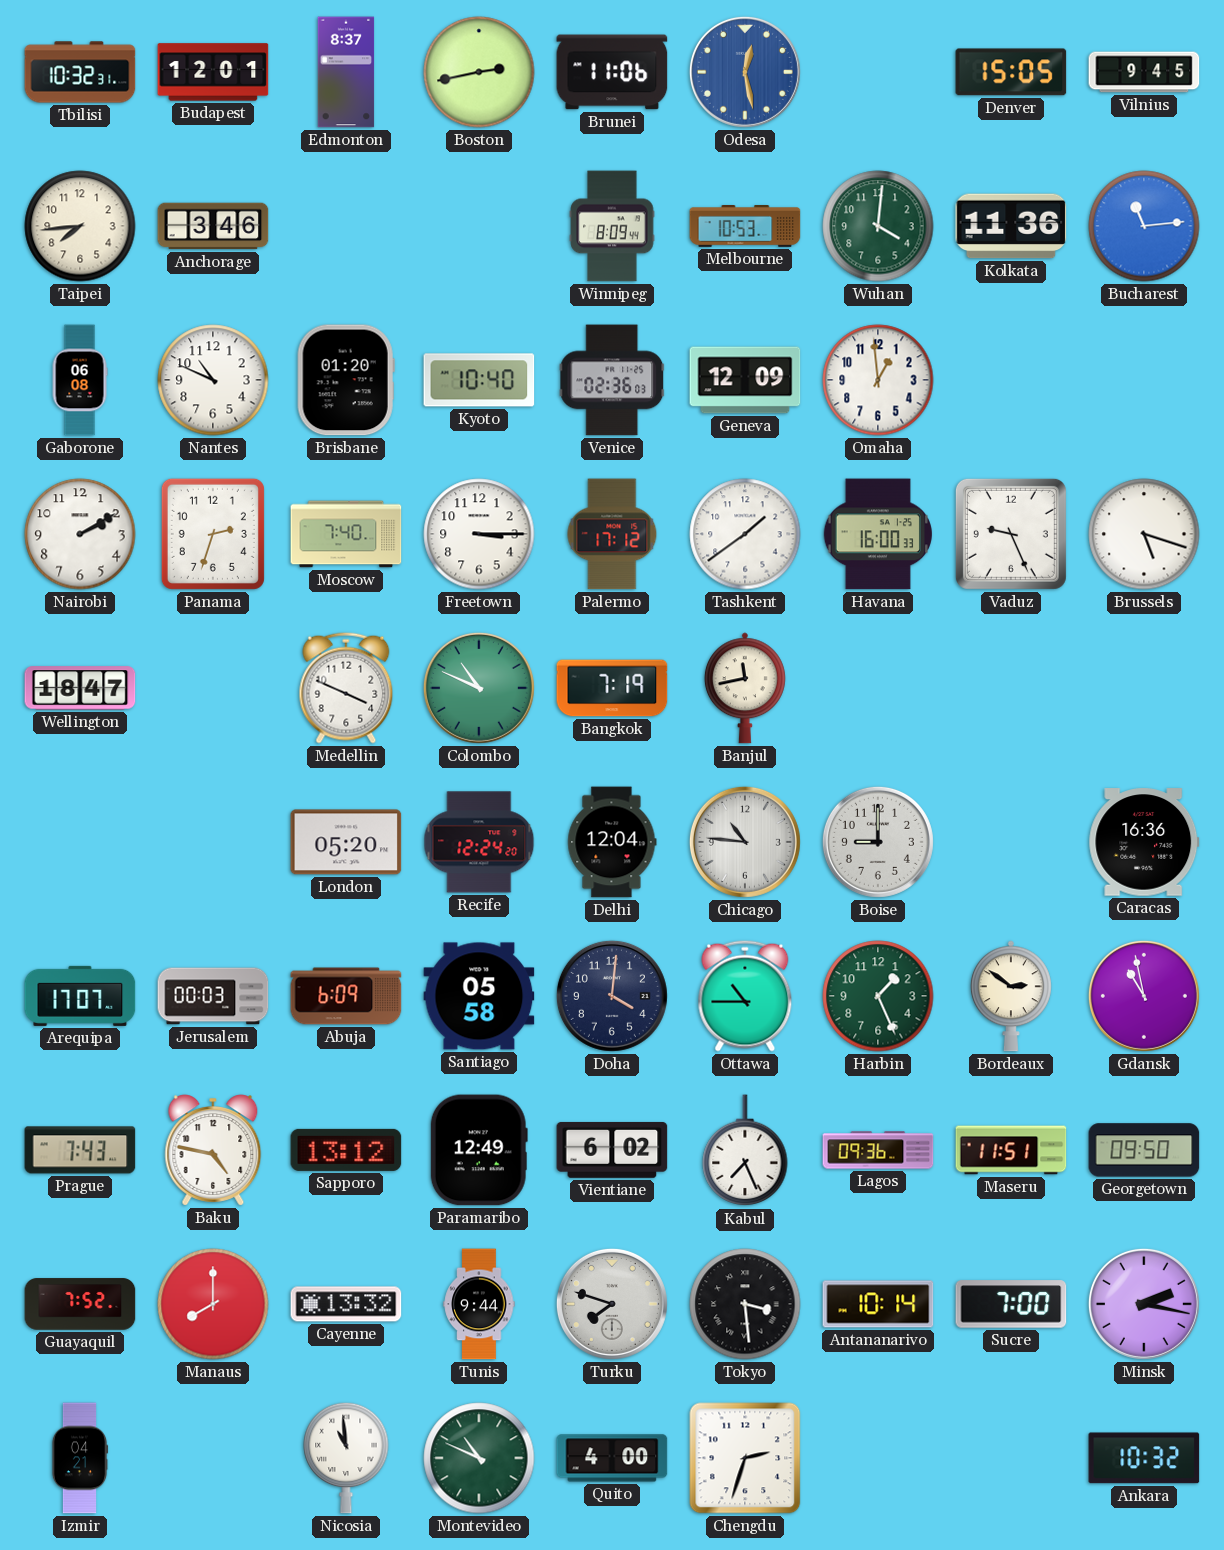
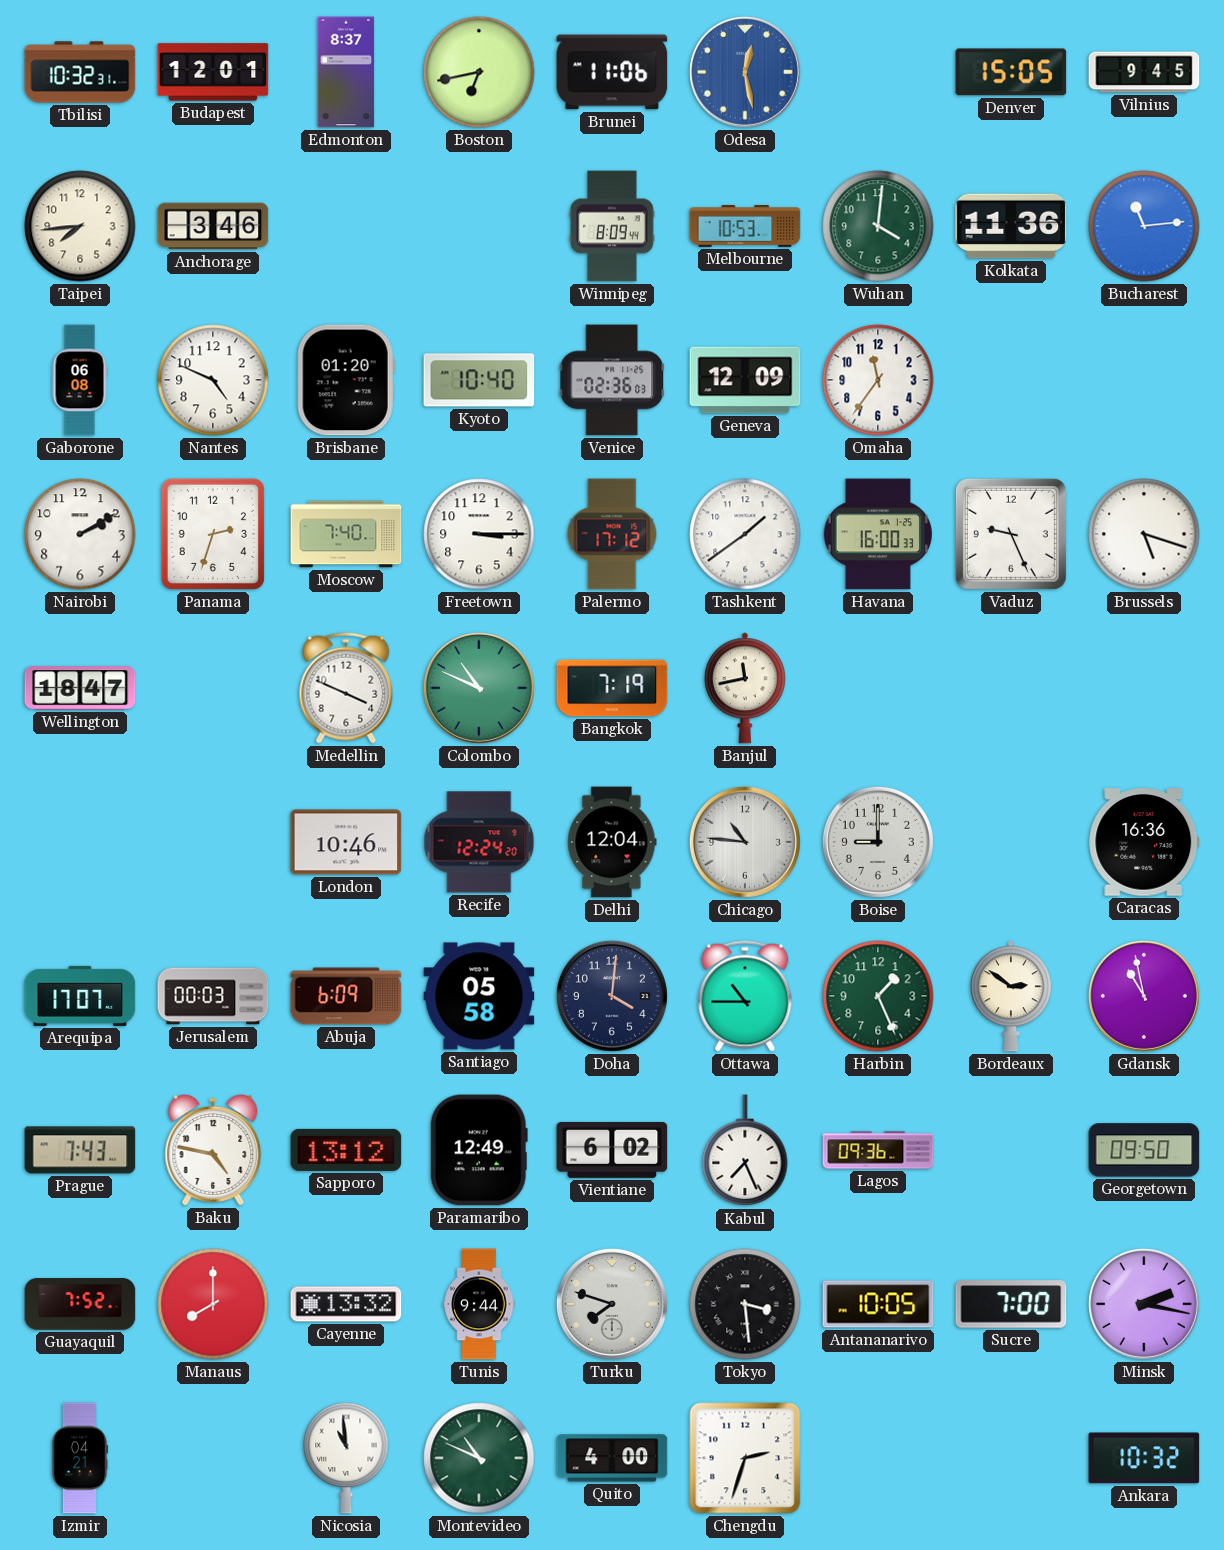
Boston: 2:43 -> 6:43 (479, 72)
Nantes: 10:49 -> 4:49 (213, 380)
Omaha: 12:59 -> 11:36 (878, 380)
London: 05:20 -> 10:46 (346, 842)
Maseru: 11:51 -> none (1011, 1150)
Antananarivo: 10:14 -> 10:05 (878, 1304)
